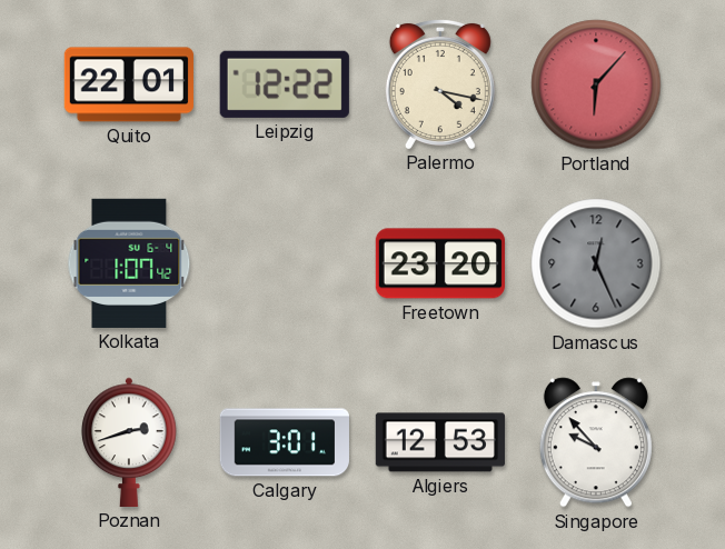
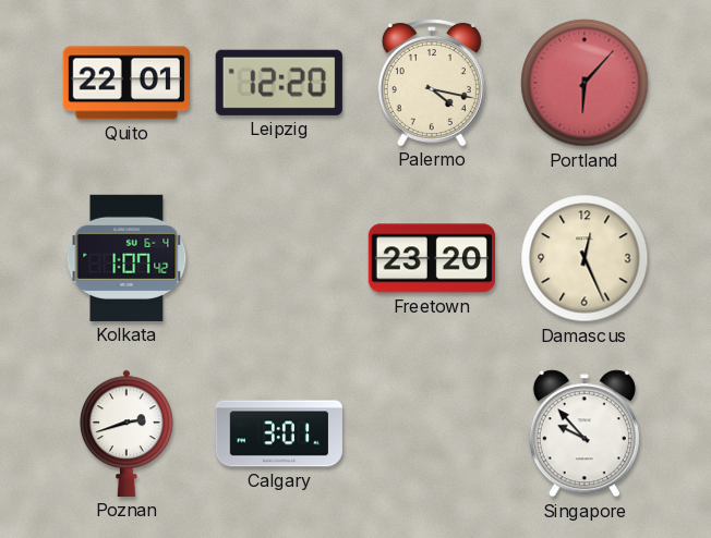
Leipzig: 12:22 -> 12:20 (279, 83)
Damascus dial: grey -> cream (585, 258)
Algiers: 12:53 -> none (440, 442)
